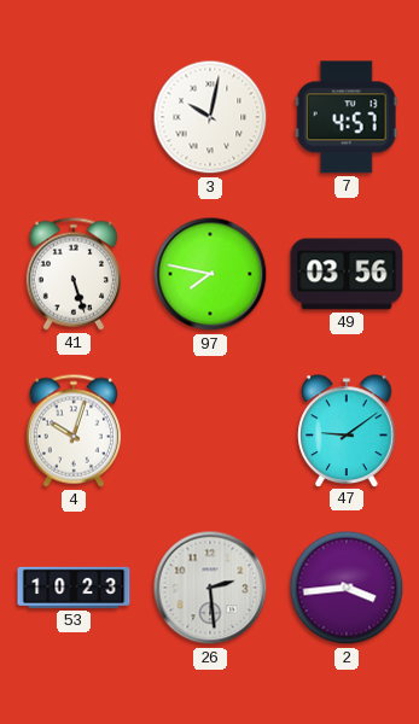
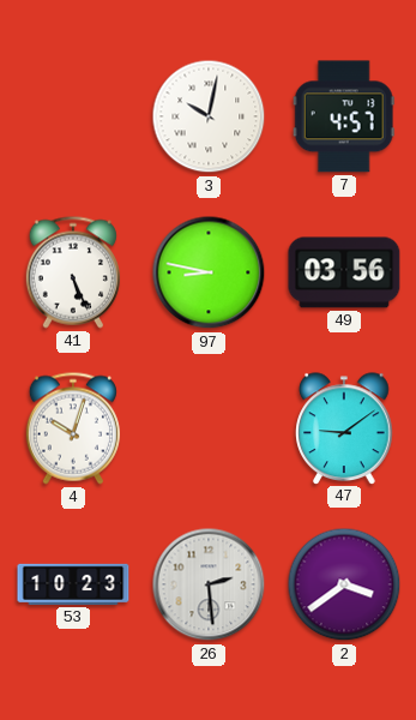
41: 5:27 -> 5:26 (73, 272)
97: 7:47 -> 8:47 (209, 272)
2: 3:44 -> 3:39 (344, 584)
